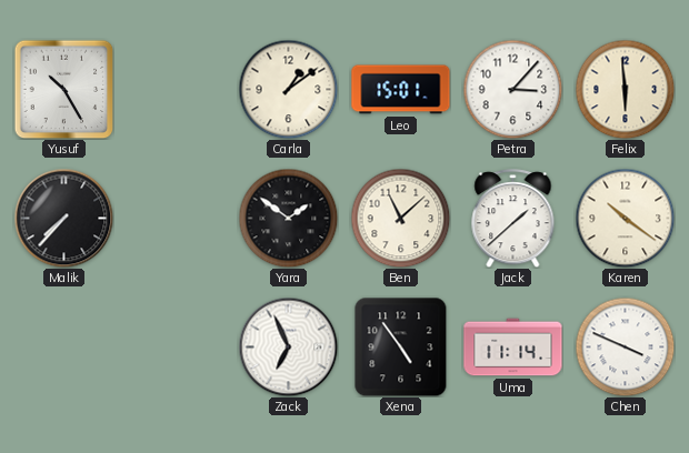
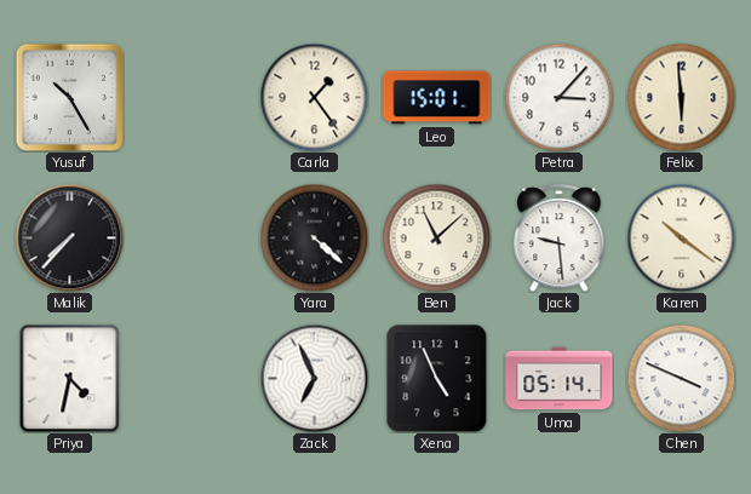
Carla: 1:09 -> 1:24 (314, 97)
Yara: 1:51 -> 4:22 (314, 237)
Jack: 1:38 -> 9:29 (560, 239)
Priya: none -> 4:32 (70, 378)
Xena: 4:54 -> 4:56 (437, 378)
Uma: 11:14 -> 05:14 (560, 379)
